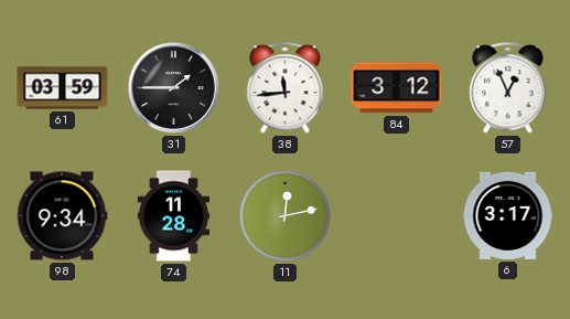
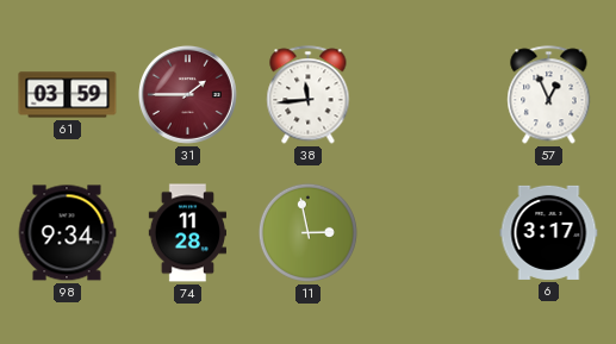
31 dial: black -> burgundy (187, 94)
84: 3:12 -> none (397, 88)
11: 12:13 -> 2:58 (307, 232)
